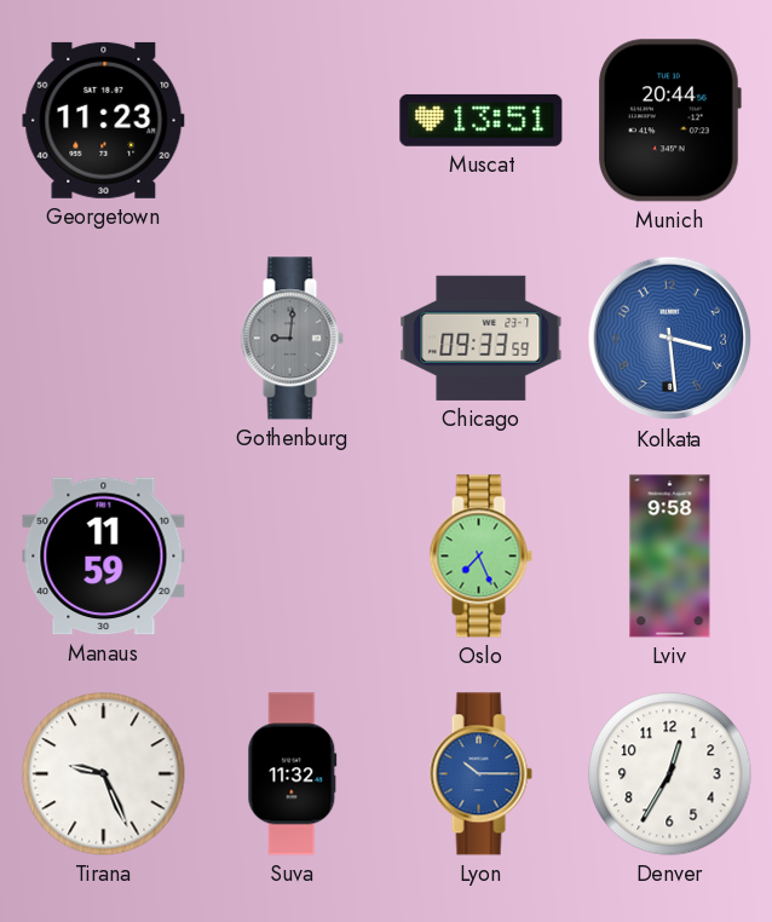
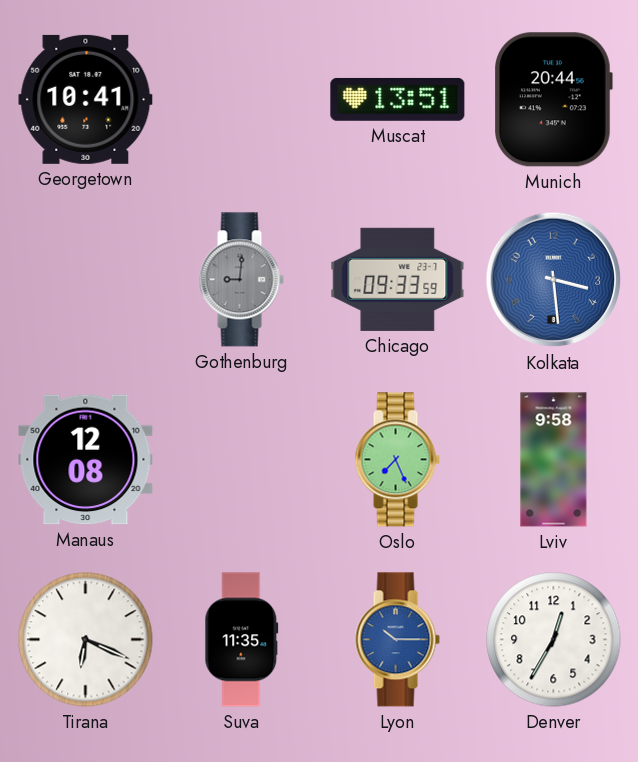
Georgetown: 11:23 -> 10:41 (86, 99)
Manaus: 11:59 -> 12:08 (86, 460)
Tirana: 9:26 -> 6:19 (86, 640)
Suva: 11:32 -> 11:35 (242, 640)
